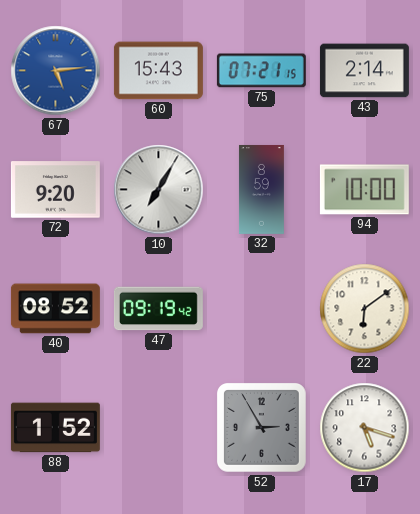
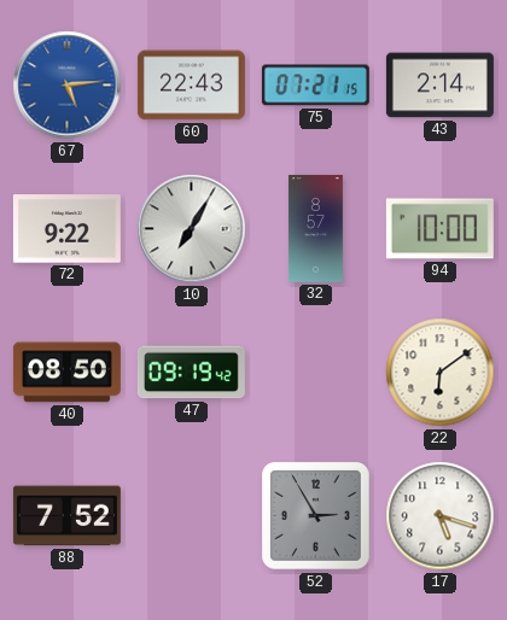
60: 15:43 -> 22:43 (191, 86)
72: 9:20 -> 9:22 (66, 229)
32: 8:59 -> 8:57 (315, 228)
40: 08:52 -> 08:50 (66, 373)
88: 1:52 -> 7:52 (66, 516)
